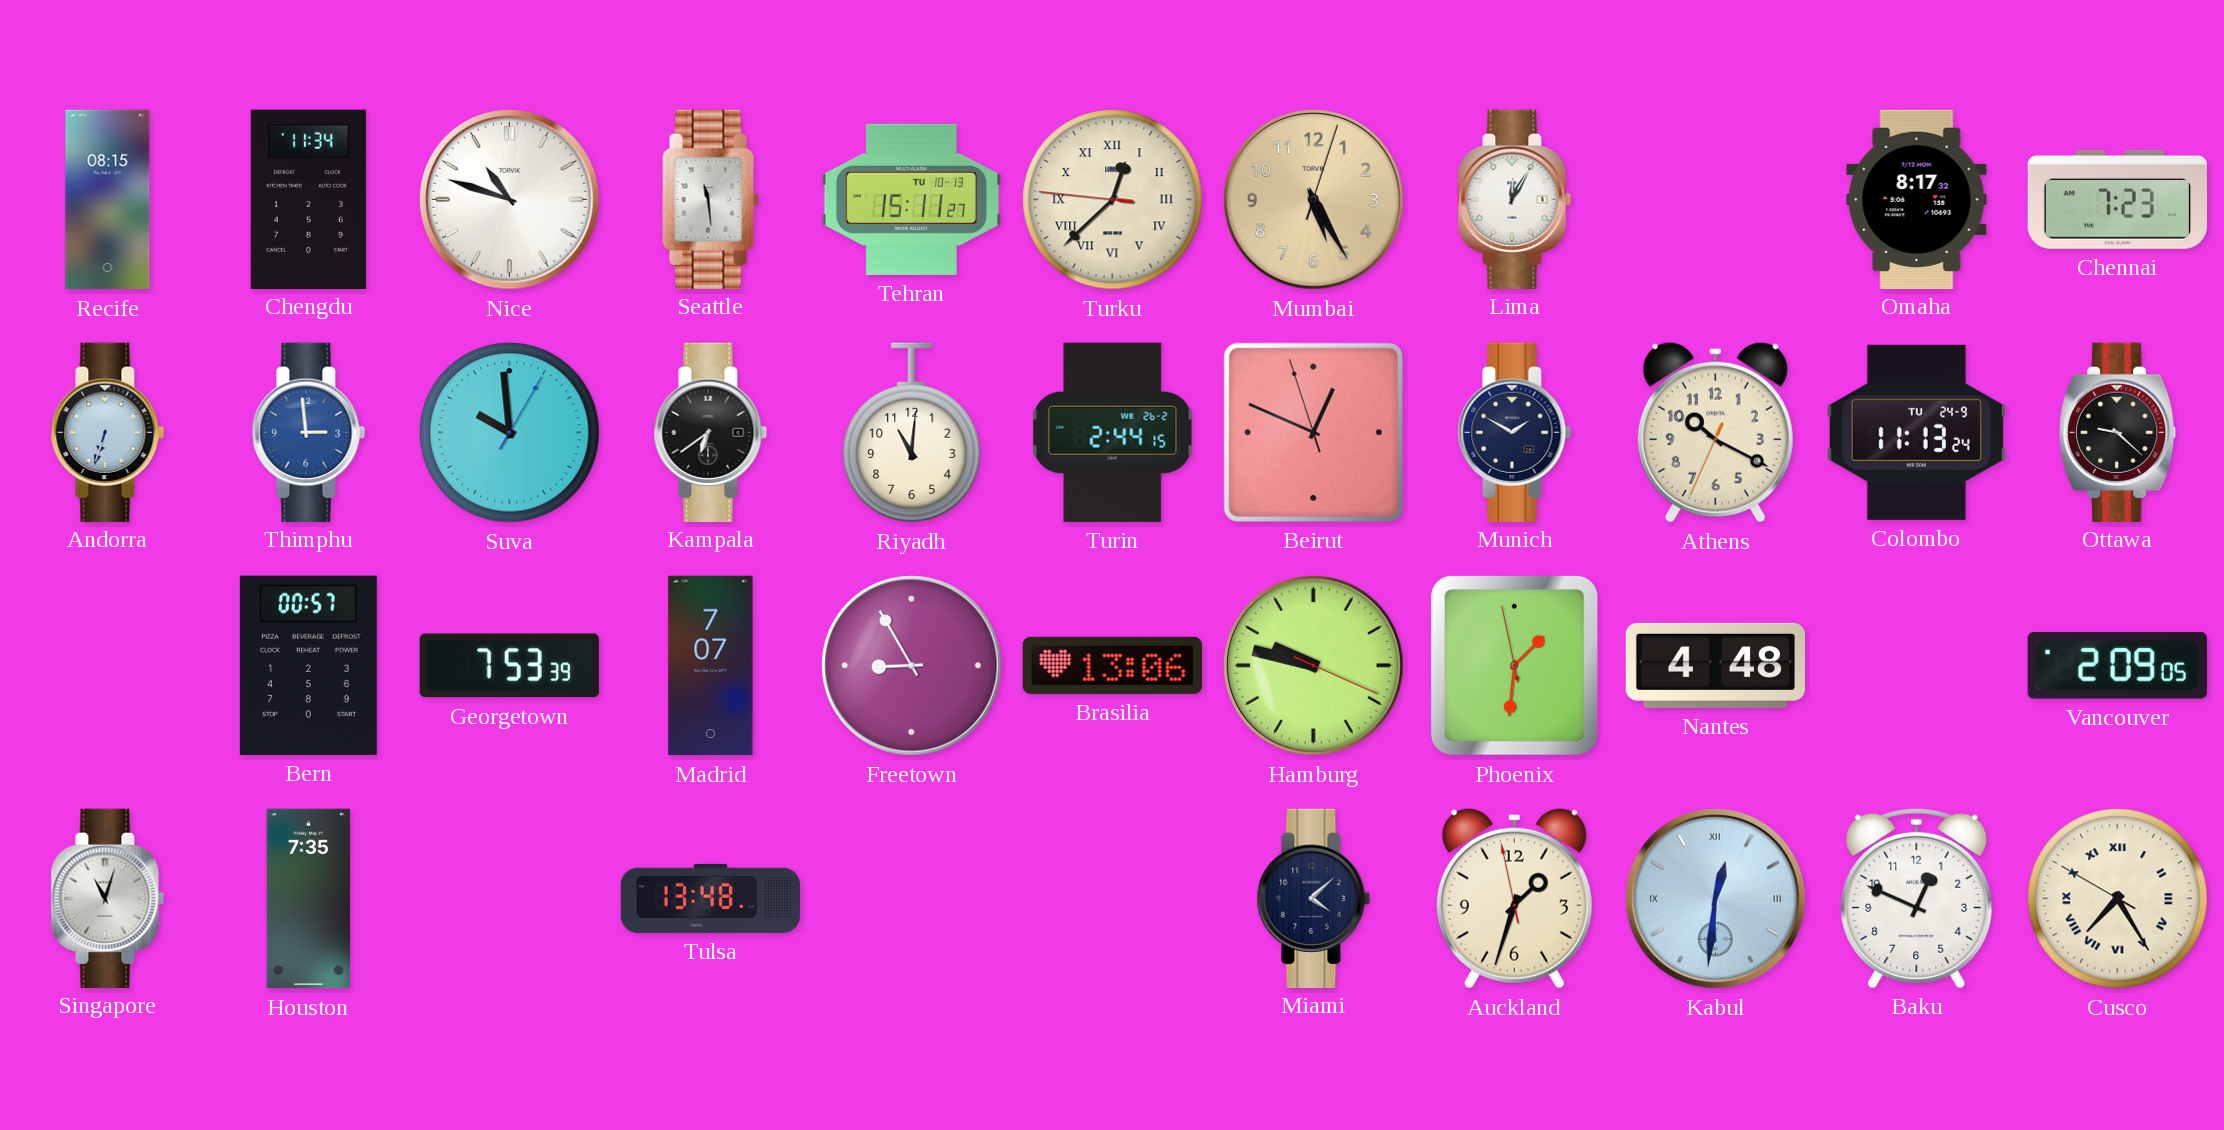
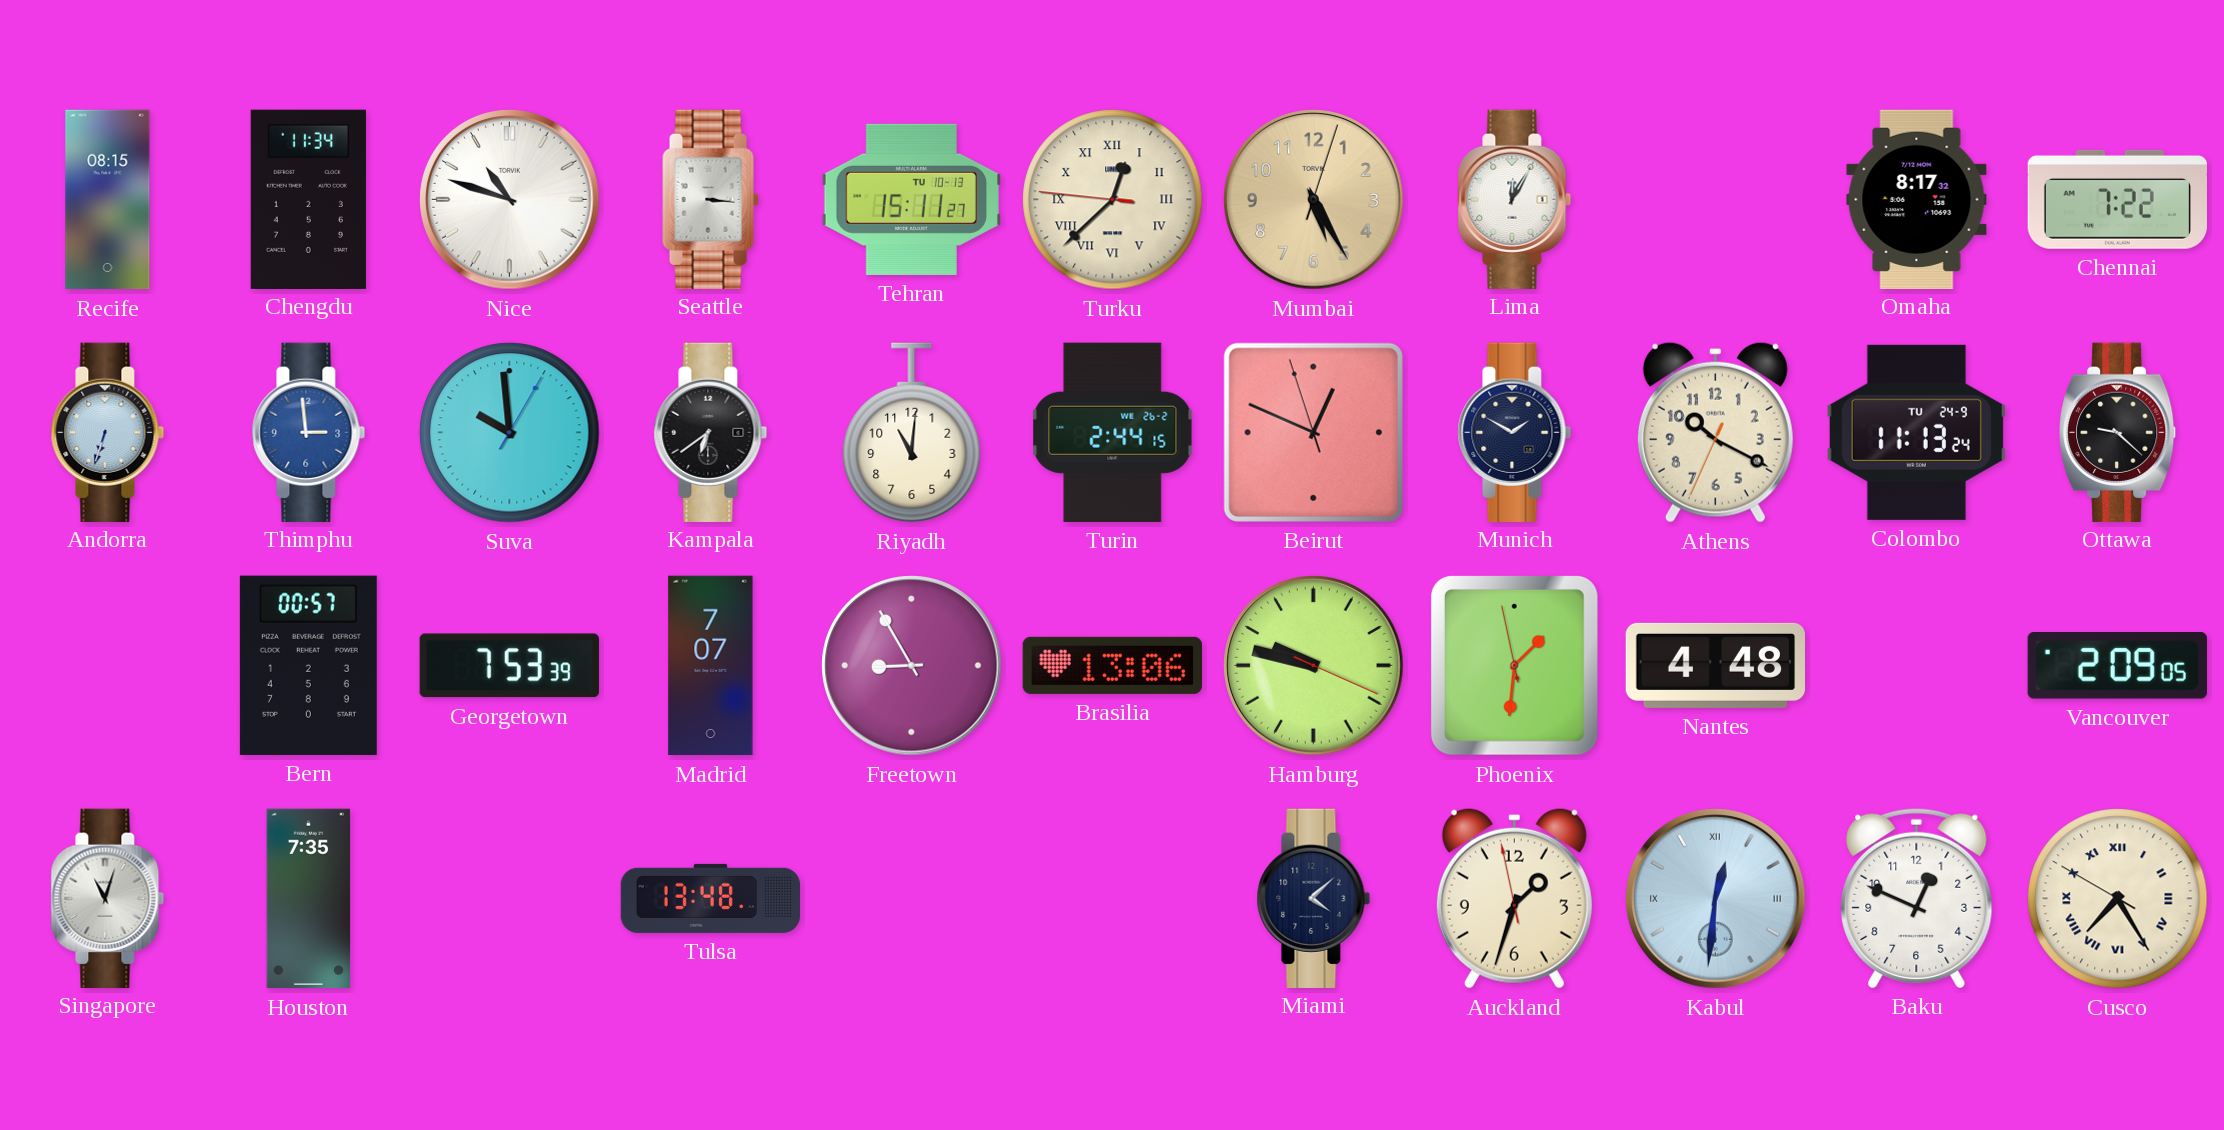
Seattle: 11:29 -> 3:16 (711, 199)
Chennai: 7:23 -> 7:22 (2117, 199)
